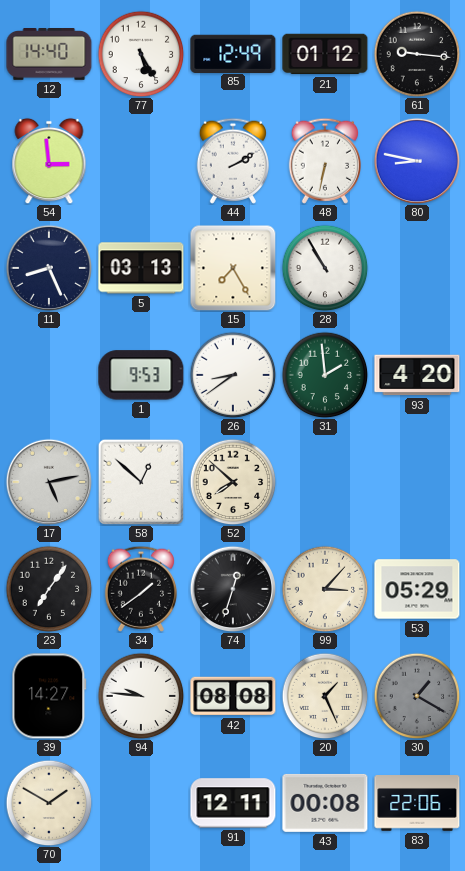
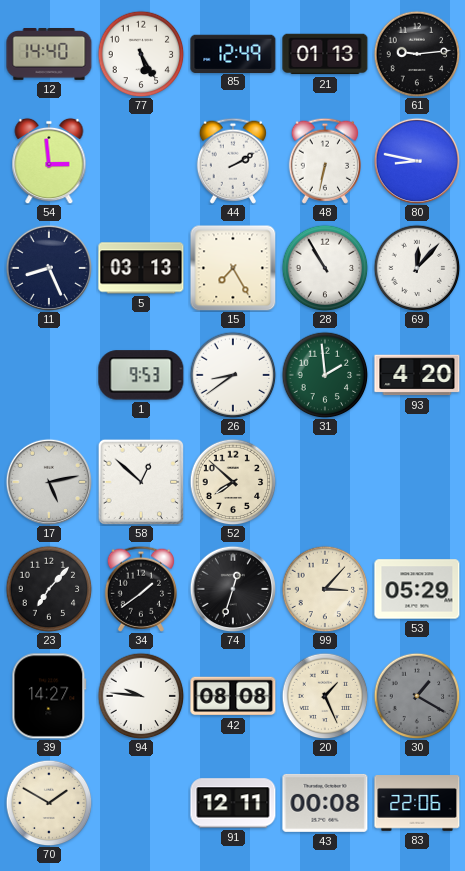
21: 01:12 -> 01:13 (325, 54)
61: 9:16 -> 9:14 (417, 54)
69: none -> 12:07 (417, 268)
23: 7:06 -> 7:07 (49, 589)
